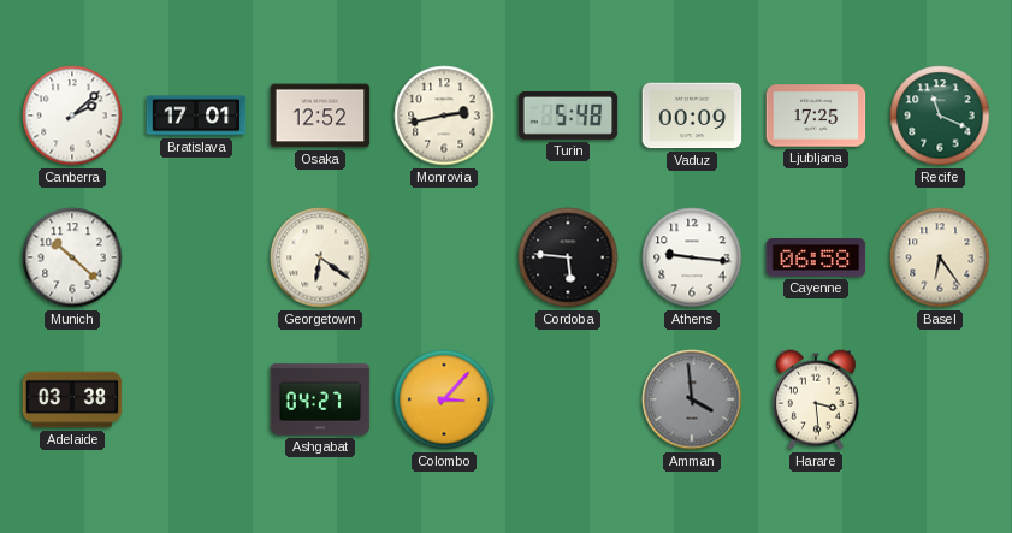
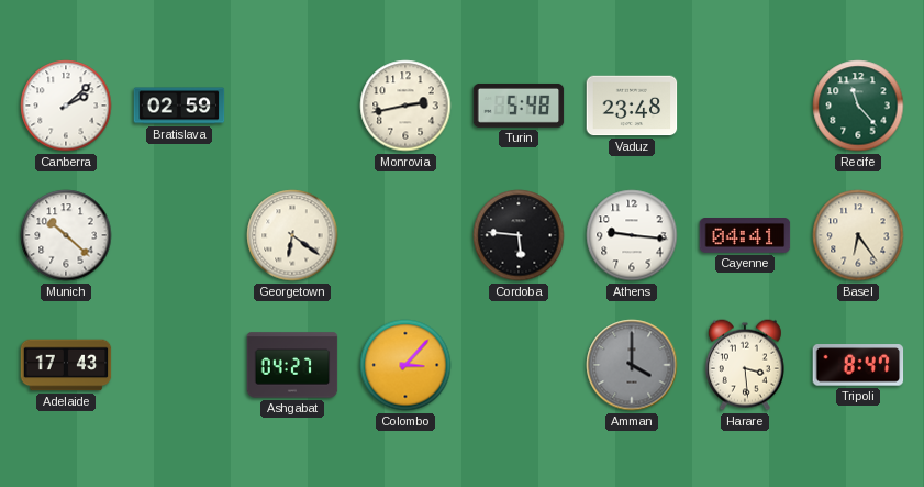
Bratislava: 17:01 -> 02:59 (179, 106)
Osaka: 12:52 -> none (320, 116)
Vaduz: 00:09 -> 23:48 (632, 106)
Ljubljana: 17:25 -> none (816, 116)
Recife: 11:19 -> 11:23 (858, 106)
Cayenne: 06:58 -> 04:41 (745, 236)
Adelaide: 03:38 -> 17:43 (66, 365)
Amman: 3:59 -> 4:00 (632, 365)
Tripoli: none -> 8:47 (858, 365)
